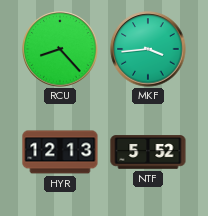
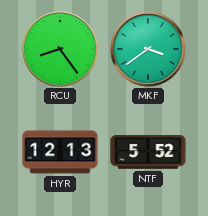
RCU: 8:23 -> 8:24 (60, 49)
MKF: 3:44 -> 3:39 (148, 49)
